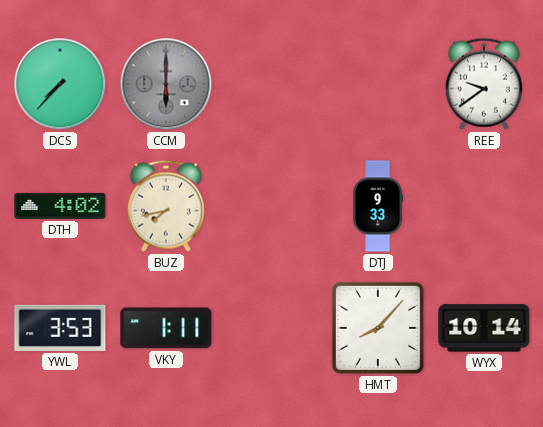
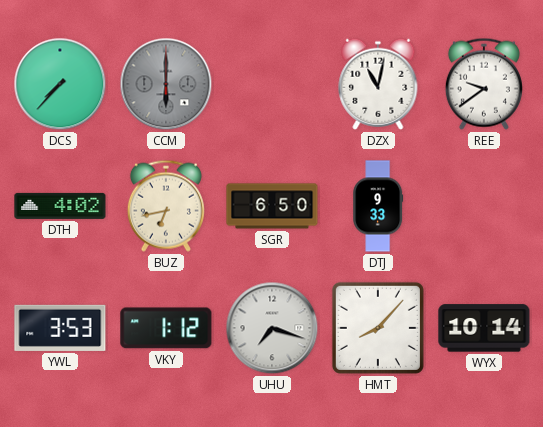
DZX: none -> 11:02 (378, 84)
BUZ: 7:43 -> 6:43 (166, 206)
SGR: none -> 6:50 (272, 206)
VKY: 1:11 -> 1:12 (166, 328)
UHU: none -> 7:18 (272, 328)
